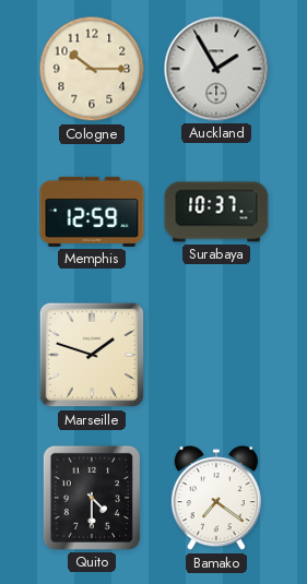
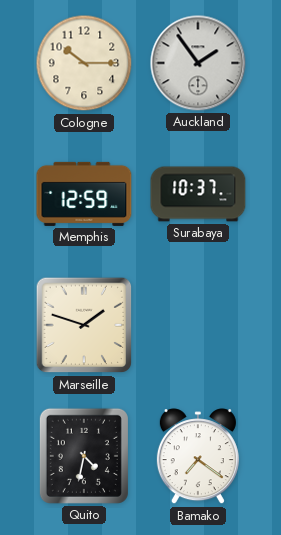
Auckland: 1:55 -> 1:54 (198, 63)
Quito: 4:30 -> 4:32 (84, 456)
